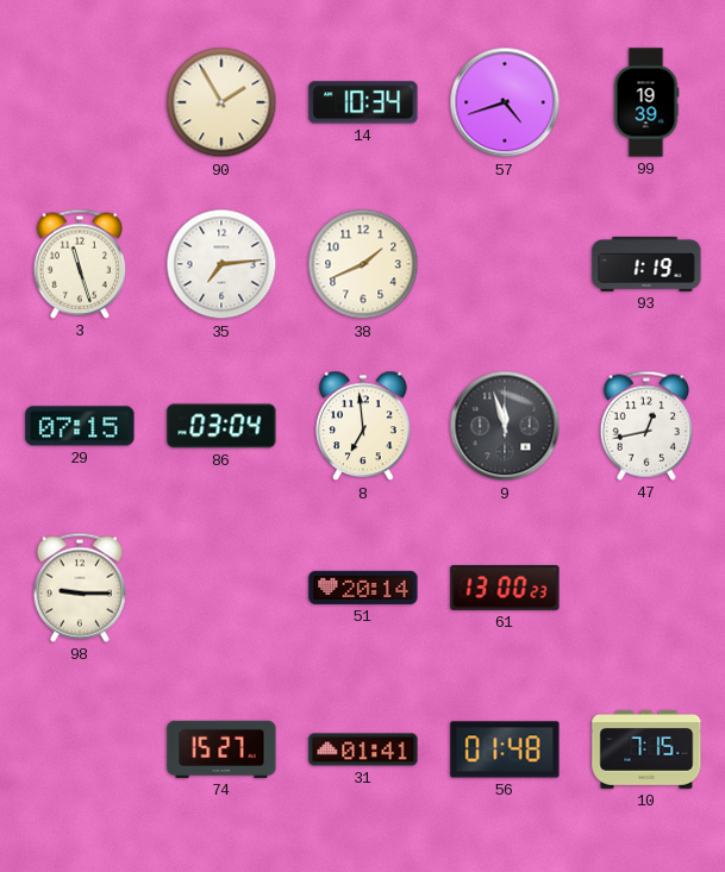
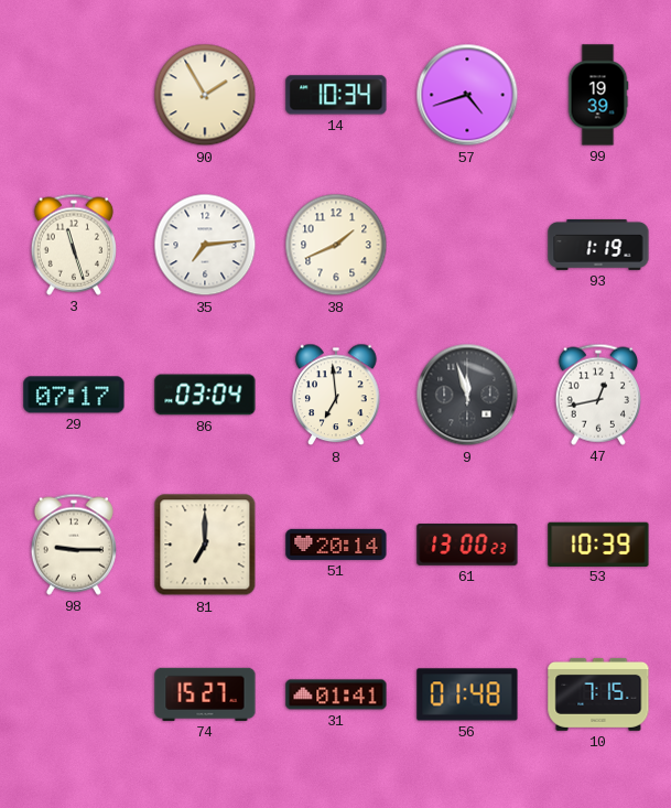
29: 07:15 -> 07:17 (74, 395)
81: none -> 7:00 (205, 545)
53: none -> 10:39 (598, 543)
